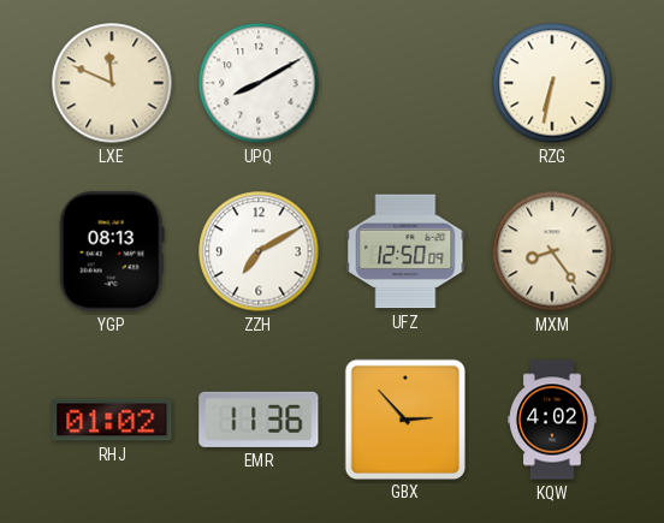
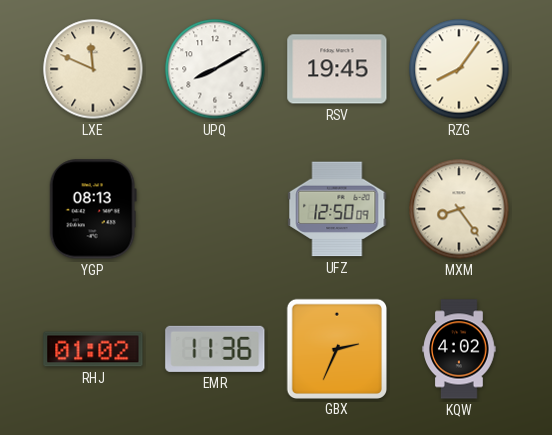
RSV: none -> 19:45 (337, 69)
RZG: 6:32 -> 8:06 (459, 69)
ZZH: 7:10 -> none (259, 251)
GBX: 2:53 -> 2:34 (336, 348)
